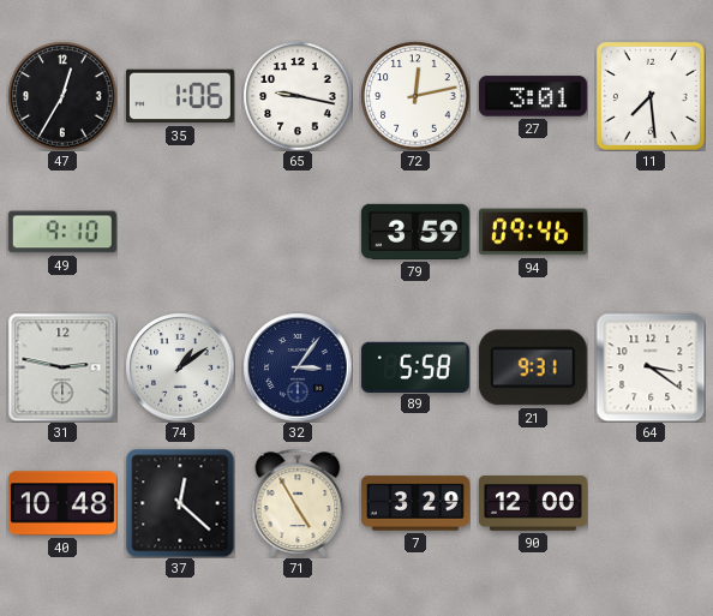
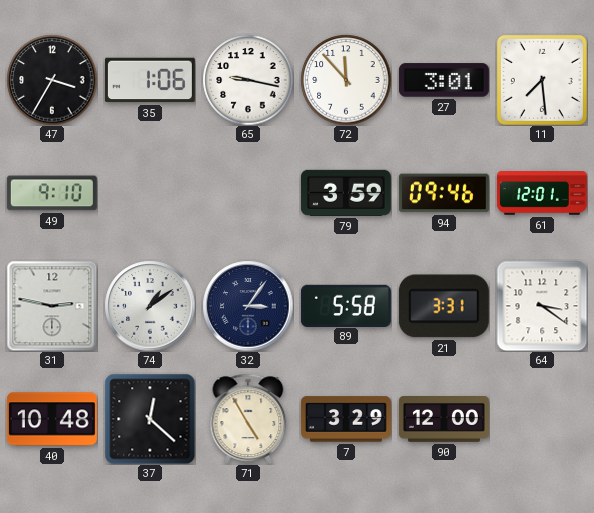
47: 12:35 -> 3:35 (52, 80)
72: 12:13 -> 11:53 (346, 80)
61: none -> 12:01 (542, 193)
21: 9:31 -> 3:31 (444, 306)
